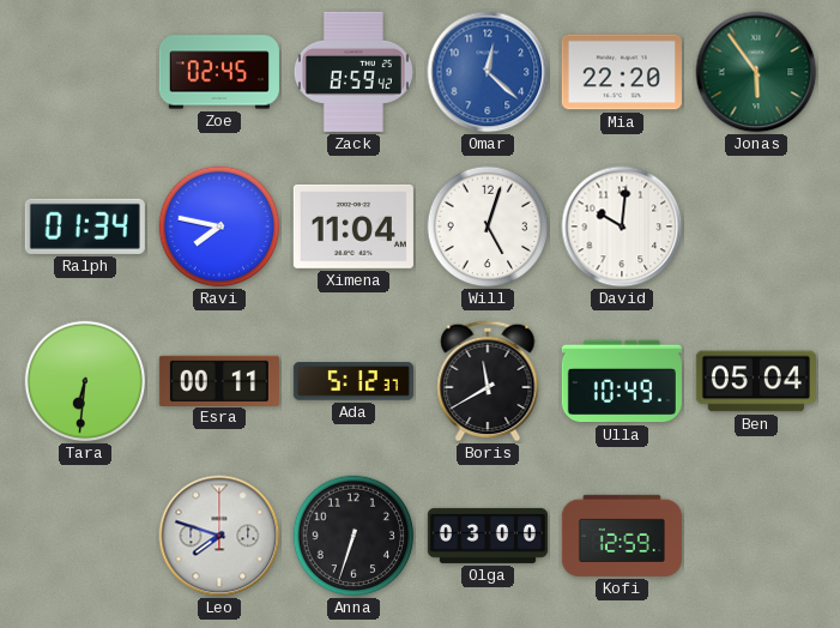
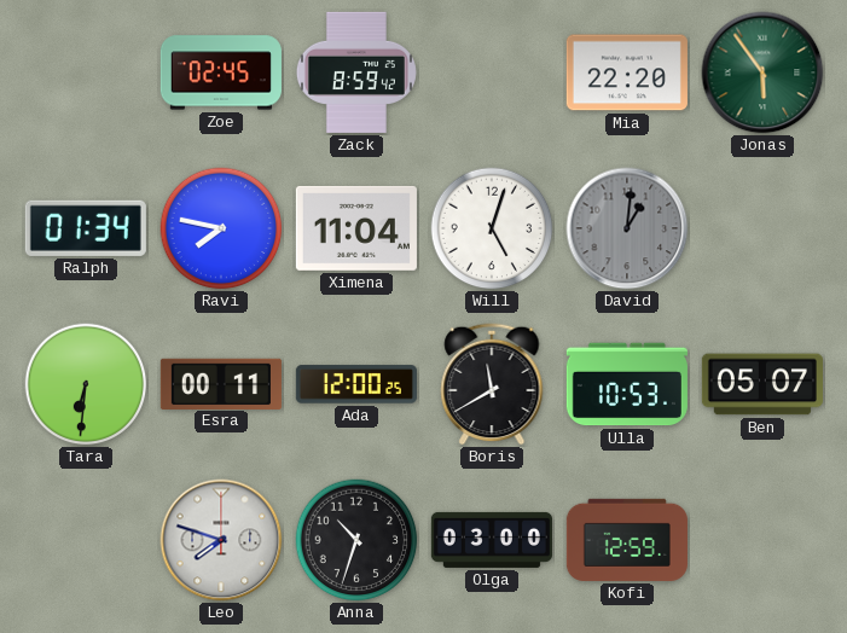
Omar: 12:22 -> none (488, 72)
David: 10:01 -> 1:01 (627, 228)
David dial: white -> grey (627, 228)
Ada: 5:12 -> 12:00 (356, 384)
Ulla: 10:49 -> 10:53 (627, 384)
Ben: 05:04 -> 05:07 (762, 384)
Anna: 6:33 -> 10:33 (356, 540)
